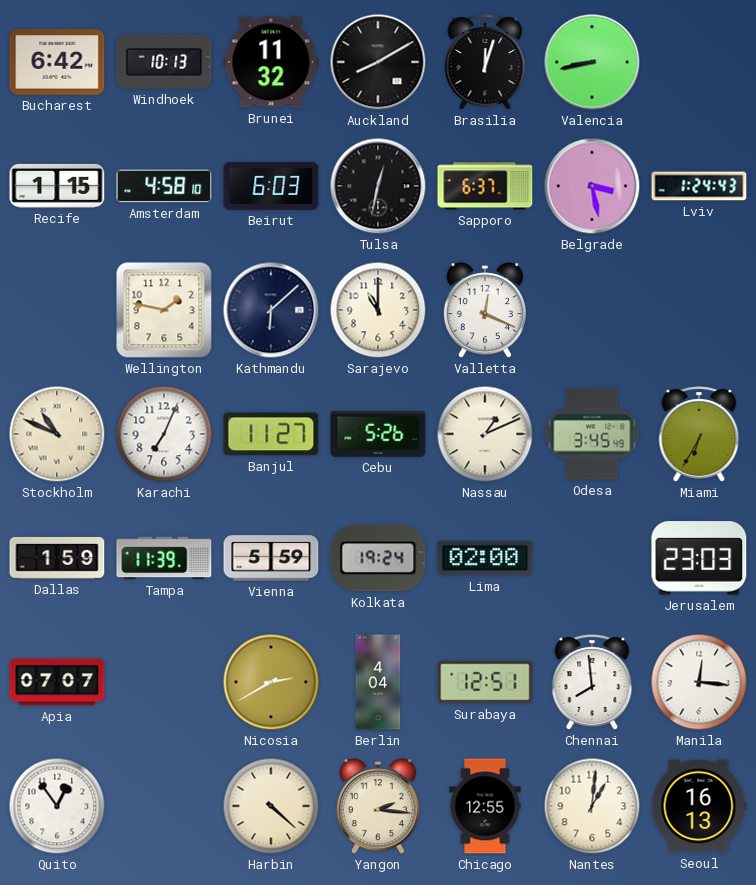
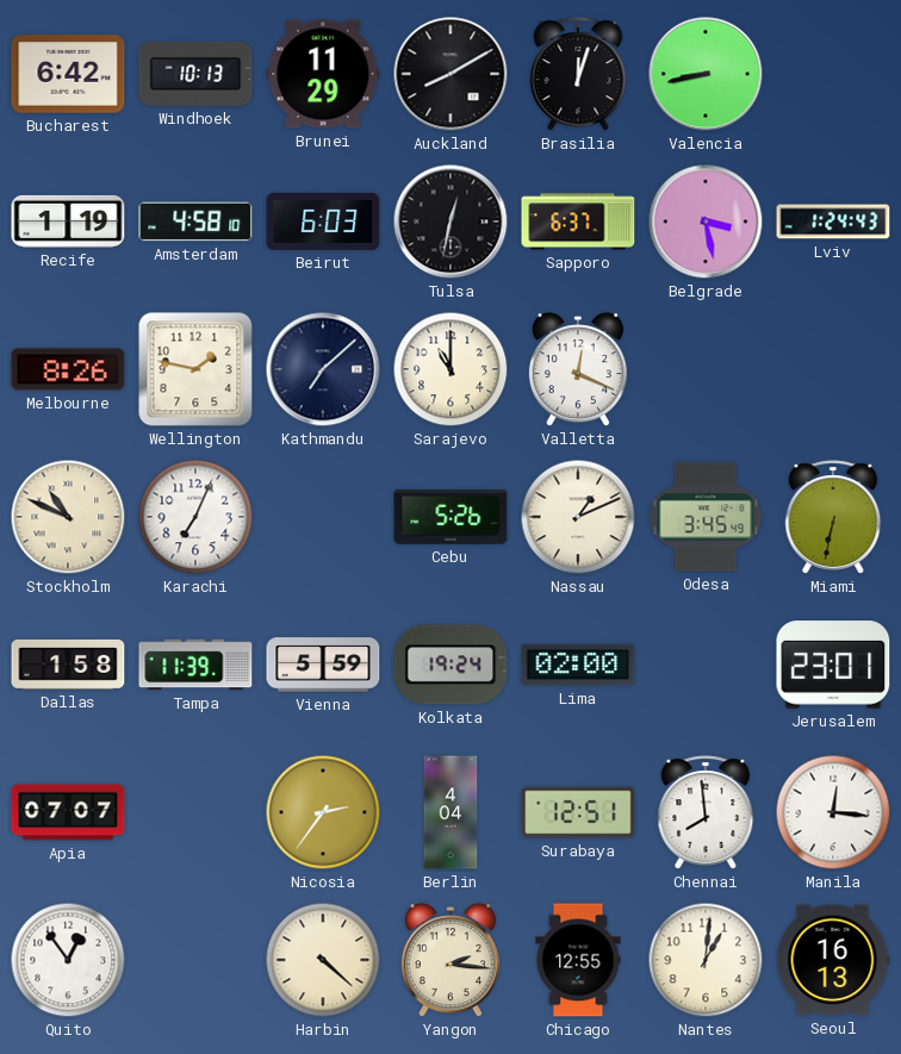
Brunei: 11:32 -> 11:29 (323, 74)
Recife: 1:15 -> 1:19 (68, 222)
Melbourne: none -> 8:26 (68, 369)
Kathmandu: 6:08 -> 7:08 (323, 369)
Banjul: 11:27 -> none (271, 434)
Miami: 6:35 -> 6:32 (833, 517)
Dallas: 1:59 -> 1:58 (68, 665)
Jerusalem: 23:03 -> 23:01 (833, 665)
Nicosia: 2:40 -> 2:36 (323, 812)
